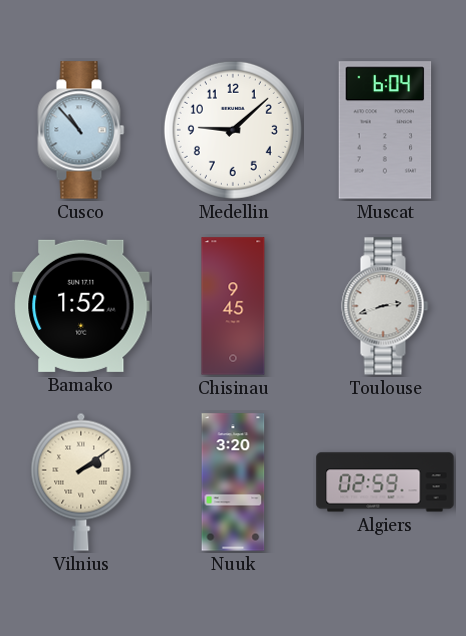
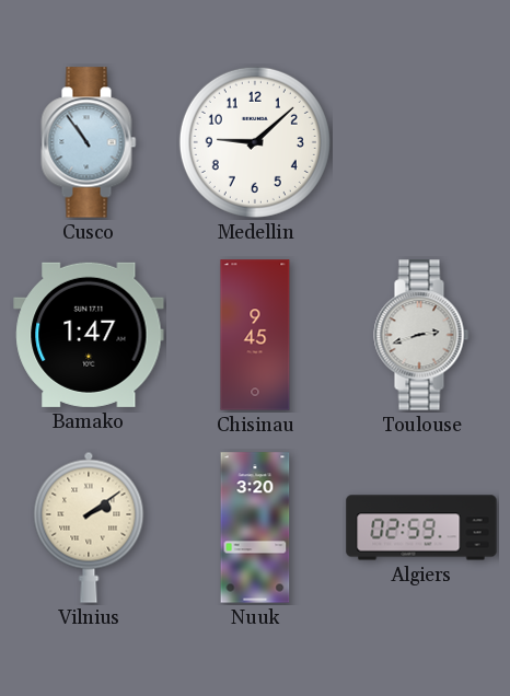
Cusco: 10:53 -> 10:54 (89, 142)
Muscat: 6:04 -> none (385, 130)
Bamako: 1:52 -> 1:47 (89, 335)
